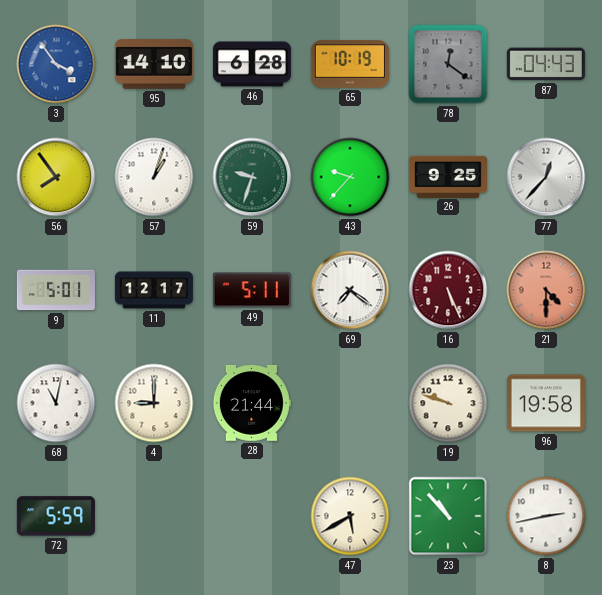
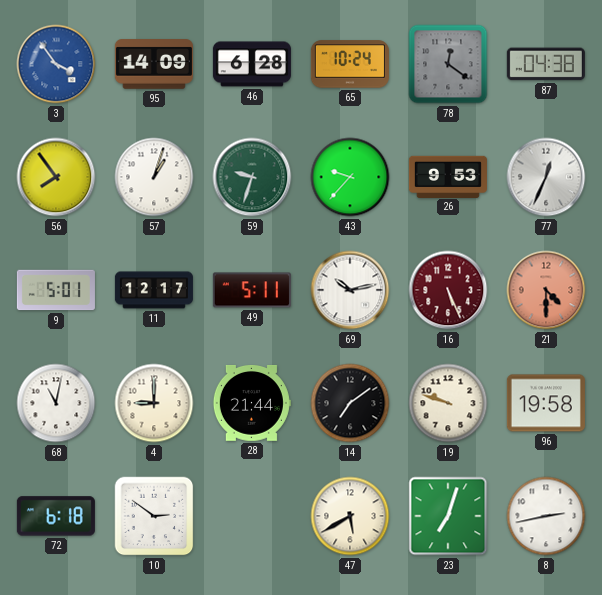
95: 14:10 -> 14:09 (154, 64)
65: 10:19 -> 10:24 (350, 64)
87: 04:43 -> 04:38 (546, 64)
26: 9:25 -> 9:53 (448, 176)
77: 12:37 -> 12:34 (546, 177)
69: 7:21 -> 10:13 (350, 290)
14: none -> 7:09 (350, 403)
72: 5:59 -> 6:18 (56, 516)
10: none -> 2:51 (154, 516)
23: 10:53 -> 7:03 (448, 516)
